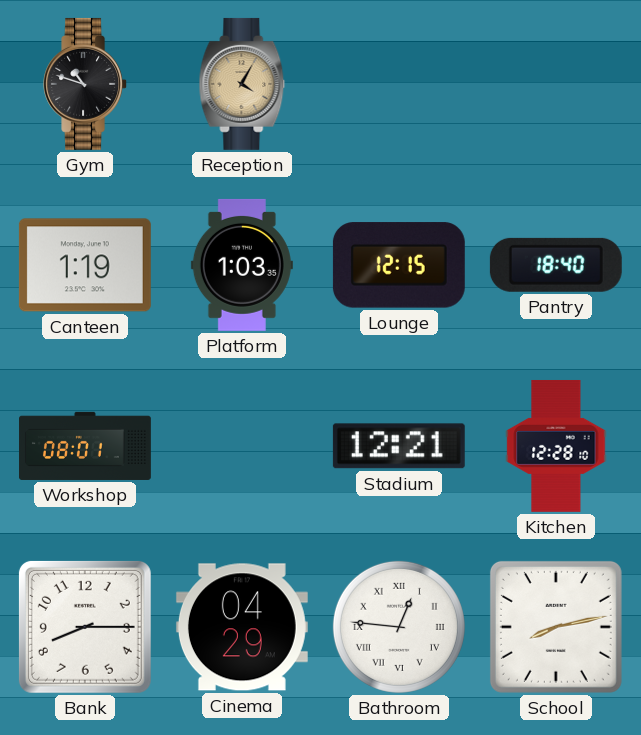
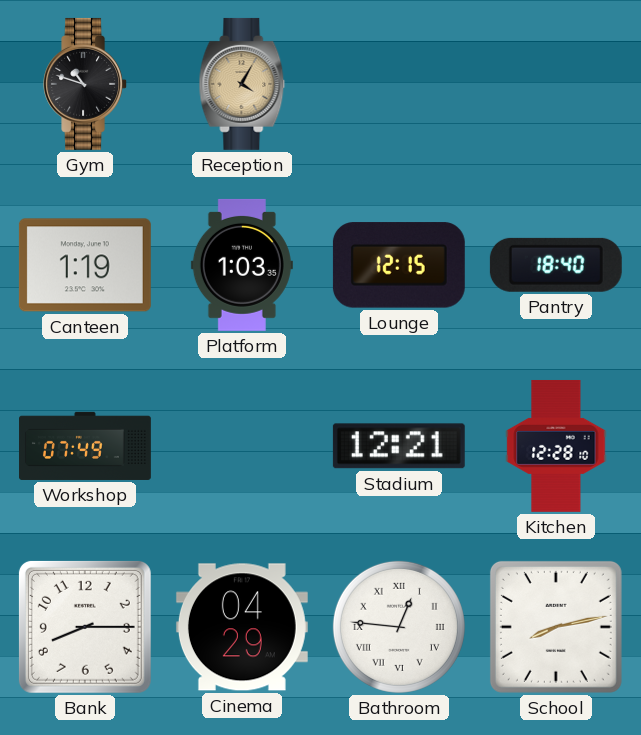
Workshop: 08:01 -> 07:49 (86, 446)
